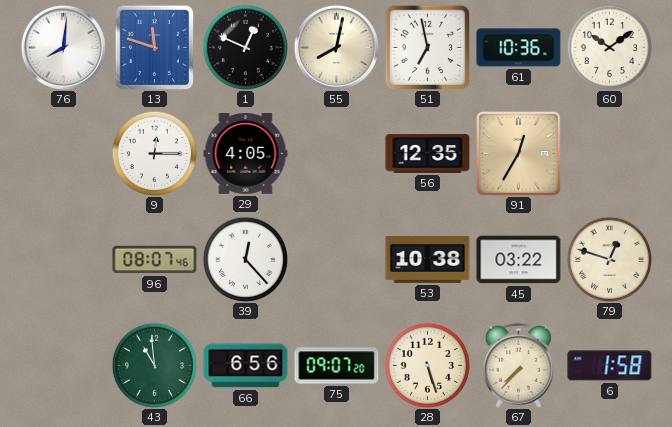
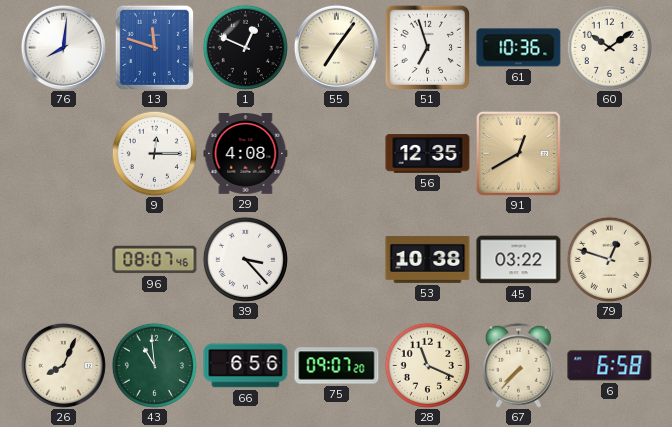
55: 8:02 -> 7:06 (336, 47)
51: 6:58 -> 6:57 (427, 47)
29: 4:05 -> 4:08 (246, 154)
91: 12:35 -> 12:40 (518, 153)
39: 12:23 -> 3:23 (245, 259)
26: none -> 8:04 (63, 365)
28: 5:27 -> 11:19 (427, 365)
6: 1:58 -> 6:58 (610, 366)
